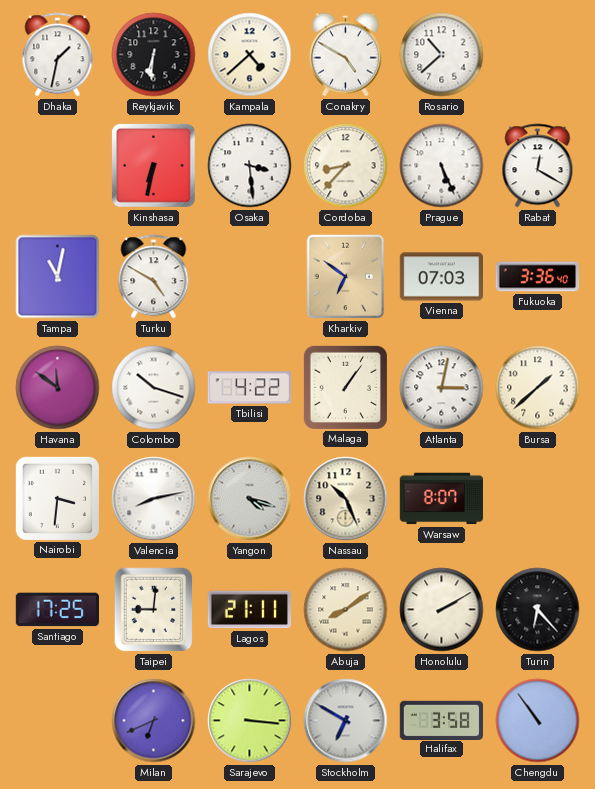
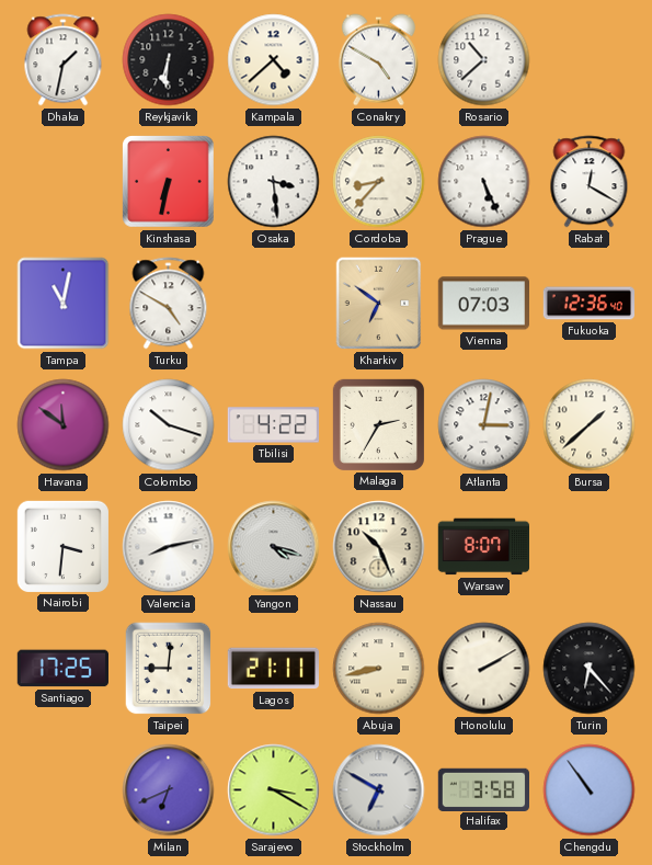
Fukuoka: 3:36 -> 12:36 (588, 304)
Malaga: 1:06 -> 2:35 (378, 424)
Abuja: 8:09 -> 8:43 (379, 669)
Sarajevo: 3:16 -> 3:20 (274, 790)
